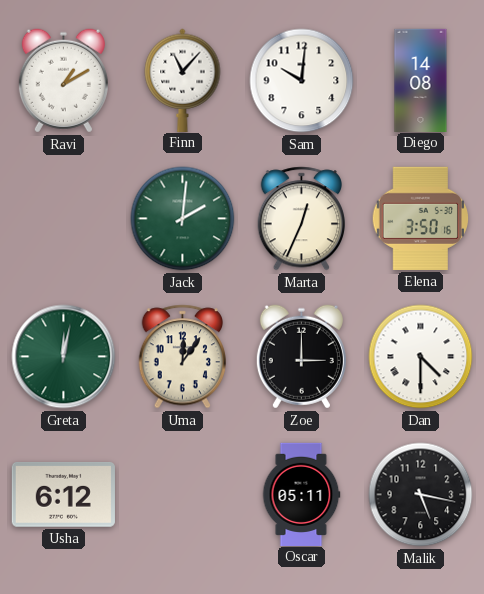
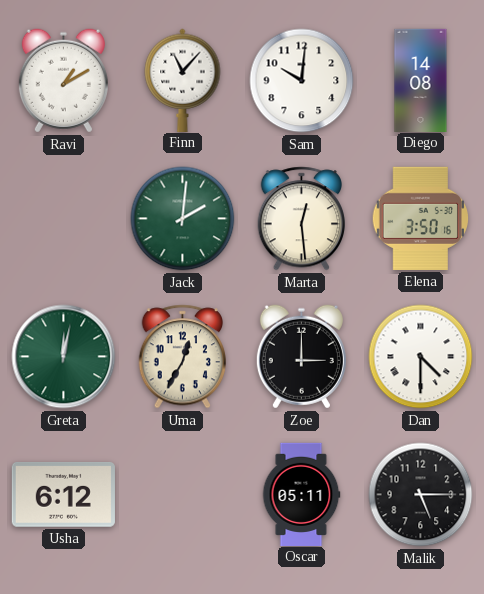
Marta: 12:34 -> 12:29 (301, 219)
Uma: 12:06 -> 12:35 (182, 357)
Malik: 5:17 -> 5:15 (421, 495)
